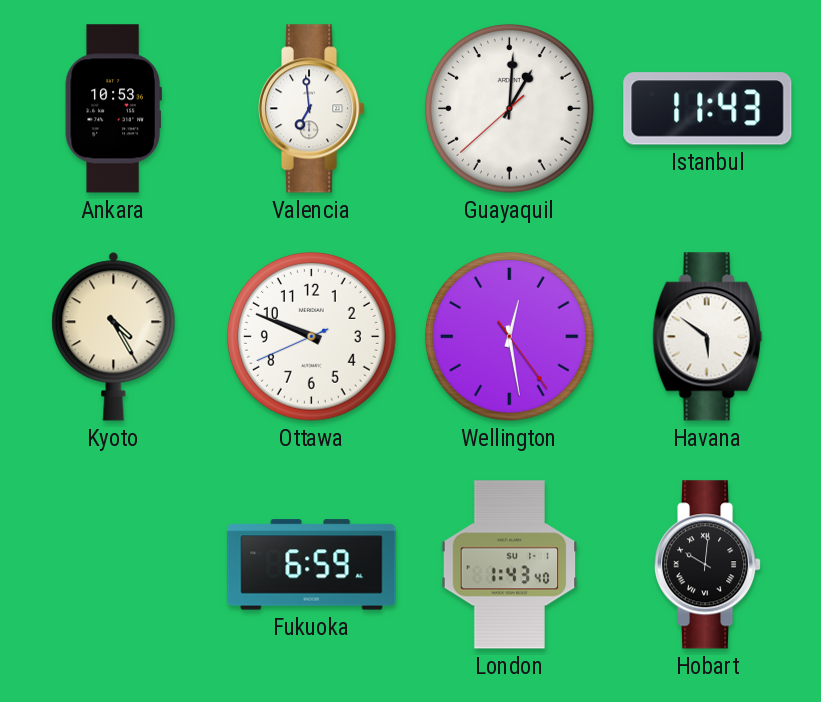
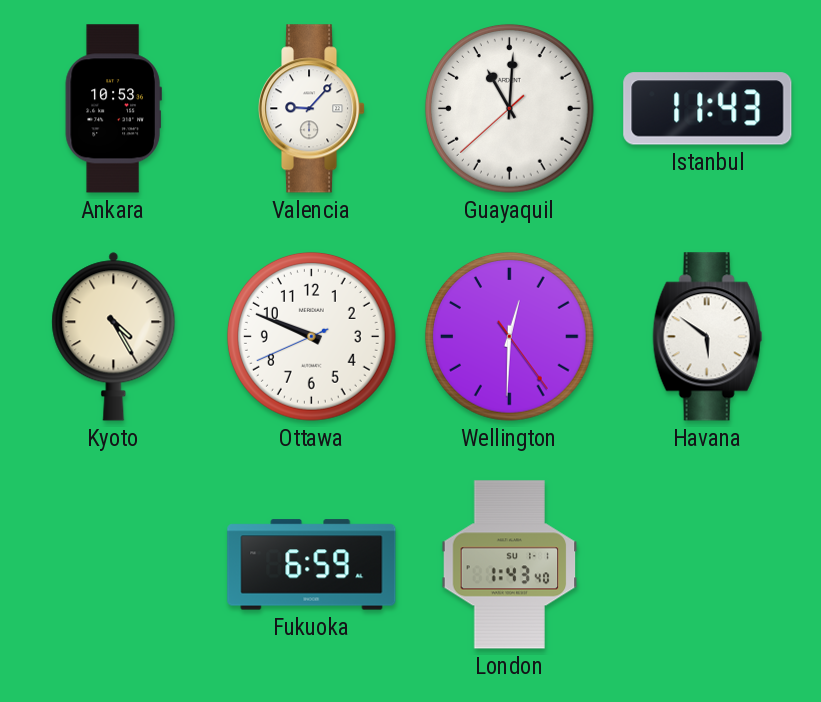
Valencia: 6:59 -> 9:07 (312, 109)
Guayaquil: 1:00 -> 11:00 (510, 109)
Wellington: 12:28 -> 12:30 (510, 337)
Hobart: 10:01 -> none (708, 565)
